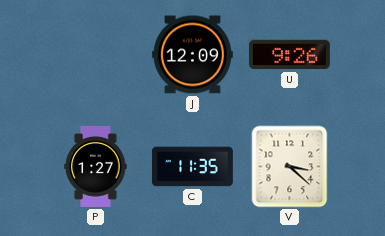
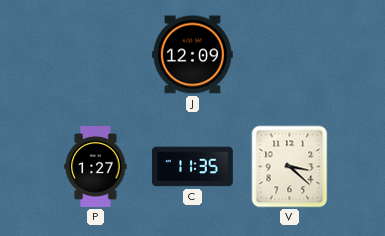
U: 9:26 -> none (289, 55)
